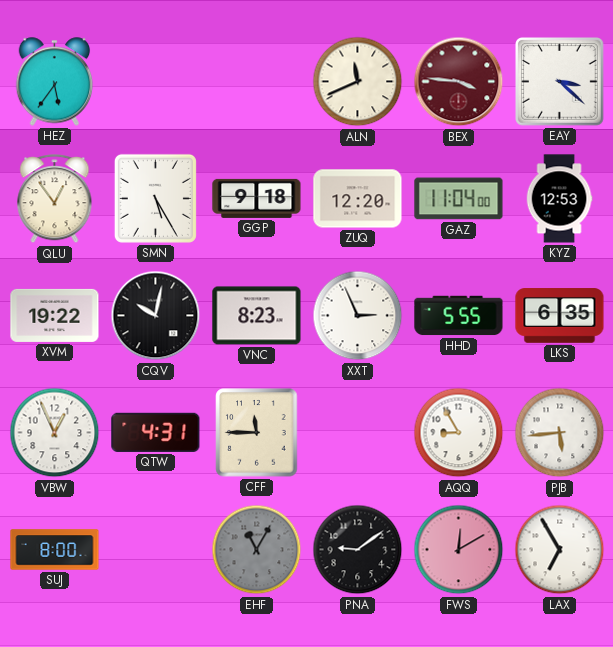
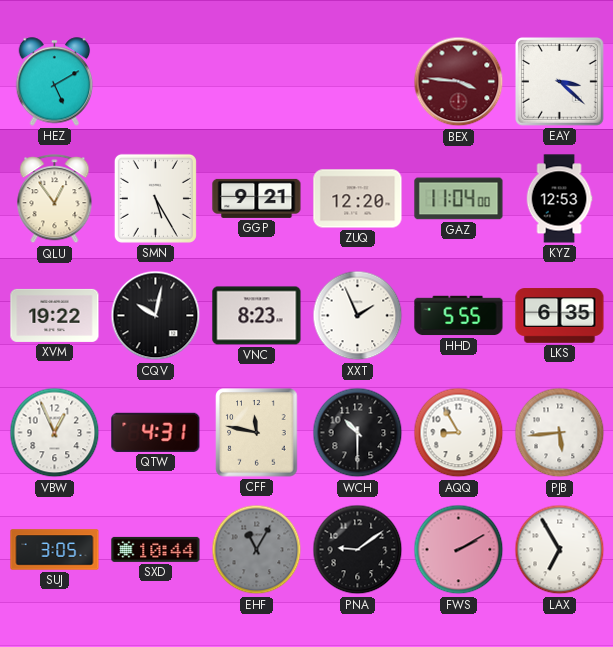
HEZ: 5:36 -> 5:10 (55, 82)
ALN: 11:41 -> none (358, 82)
GGP: 9:18 -> 9:21 (257, 198)
XXT: 2:56 -> 1:56 (358, 316)
CFF: 11:45 -> 11:47 (257, 433)
WCH: none -> 10:30 (358, 433)
SUJ: 8:00 -> 3:05 (55, 550)
SXD: none -> 10:44 (156, 549)
FWS: 12:10 -> 2:10 (459, 550)
